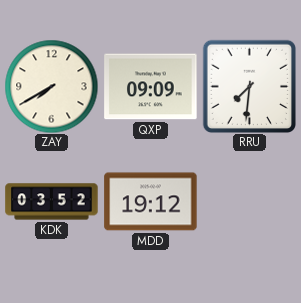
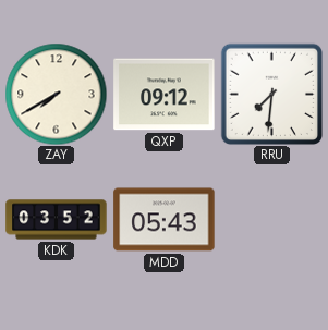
QXP: 09:09 -> 09:12 (165, 95)
MDD: 19:12 -> 05:43 (165, 220)
